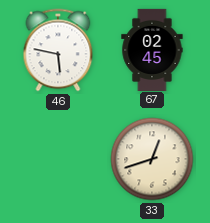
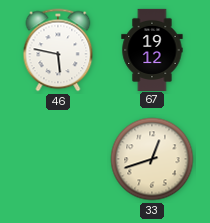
67: 02:45 -> 19:12 (152, 49)
